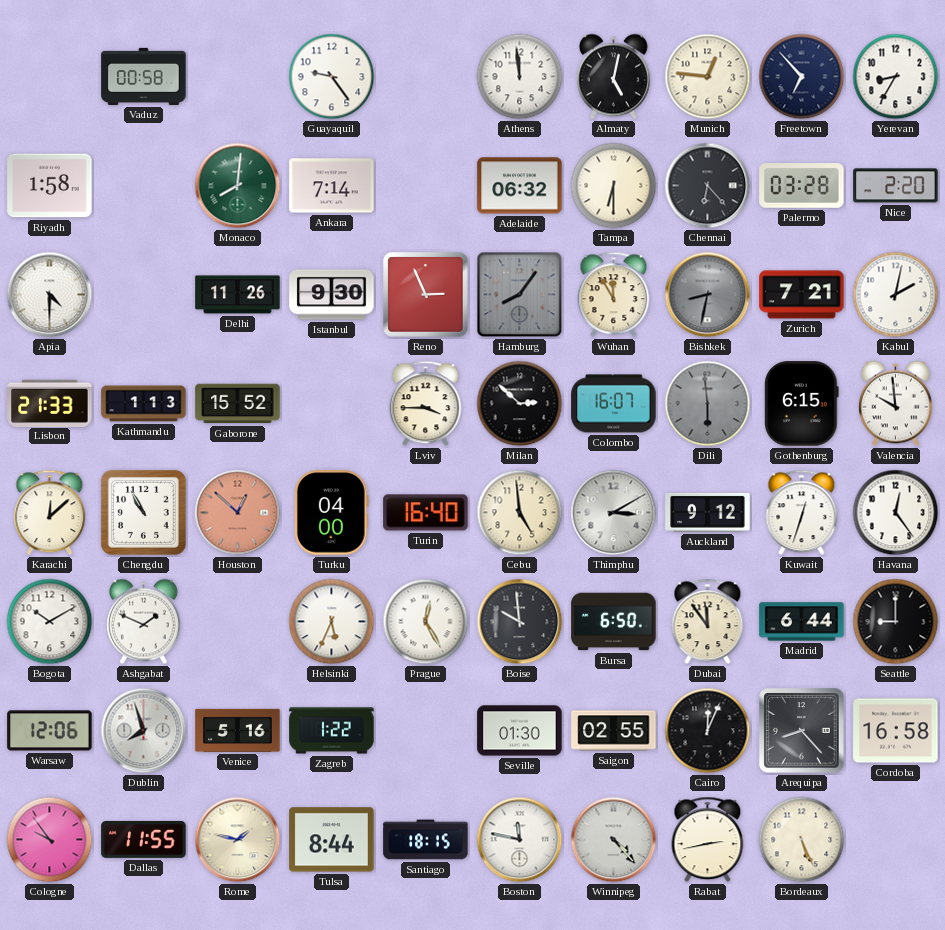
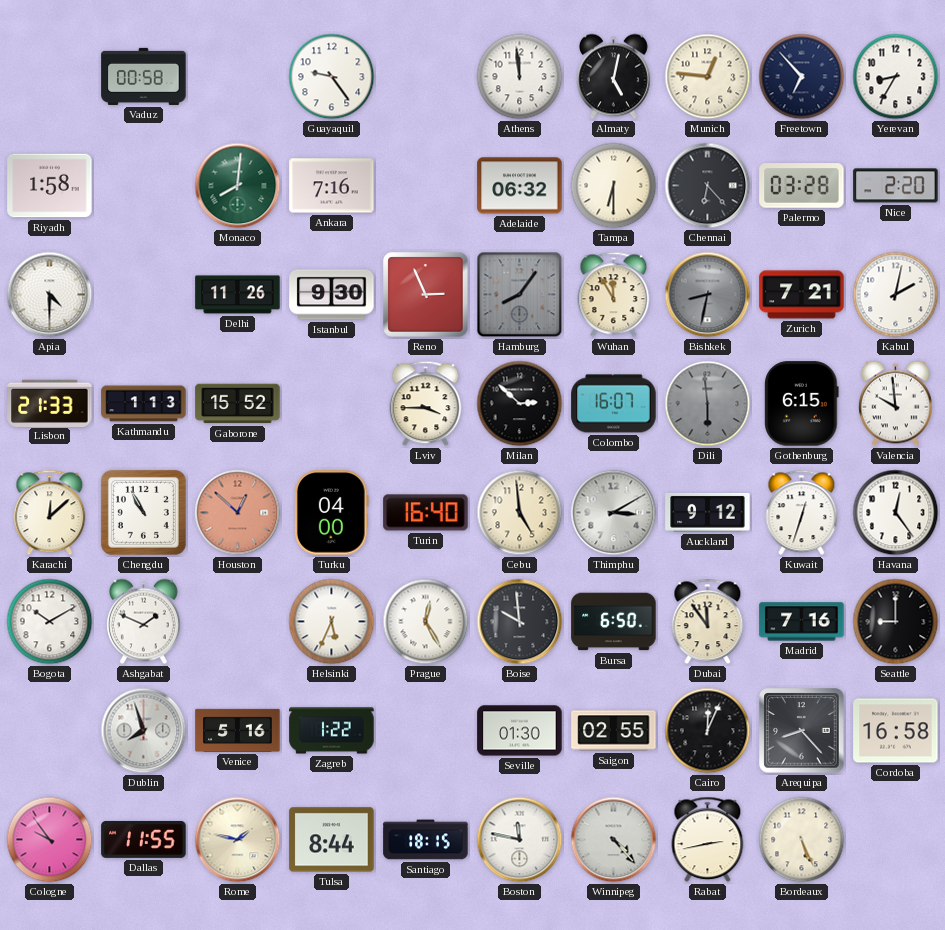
Ankara: 7:14 -> 7:16 (332, 186)
Madrid: 6:44 -> 7:16 (802, 622)
Warsaw: 12:06 -> none (50, 731)
